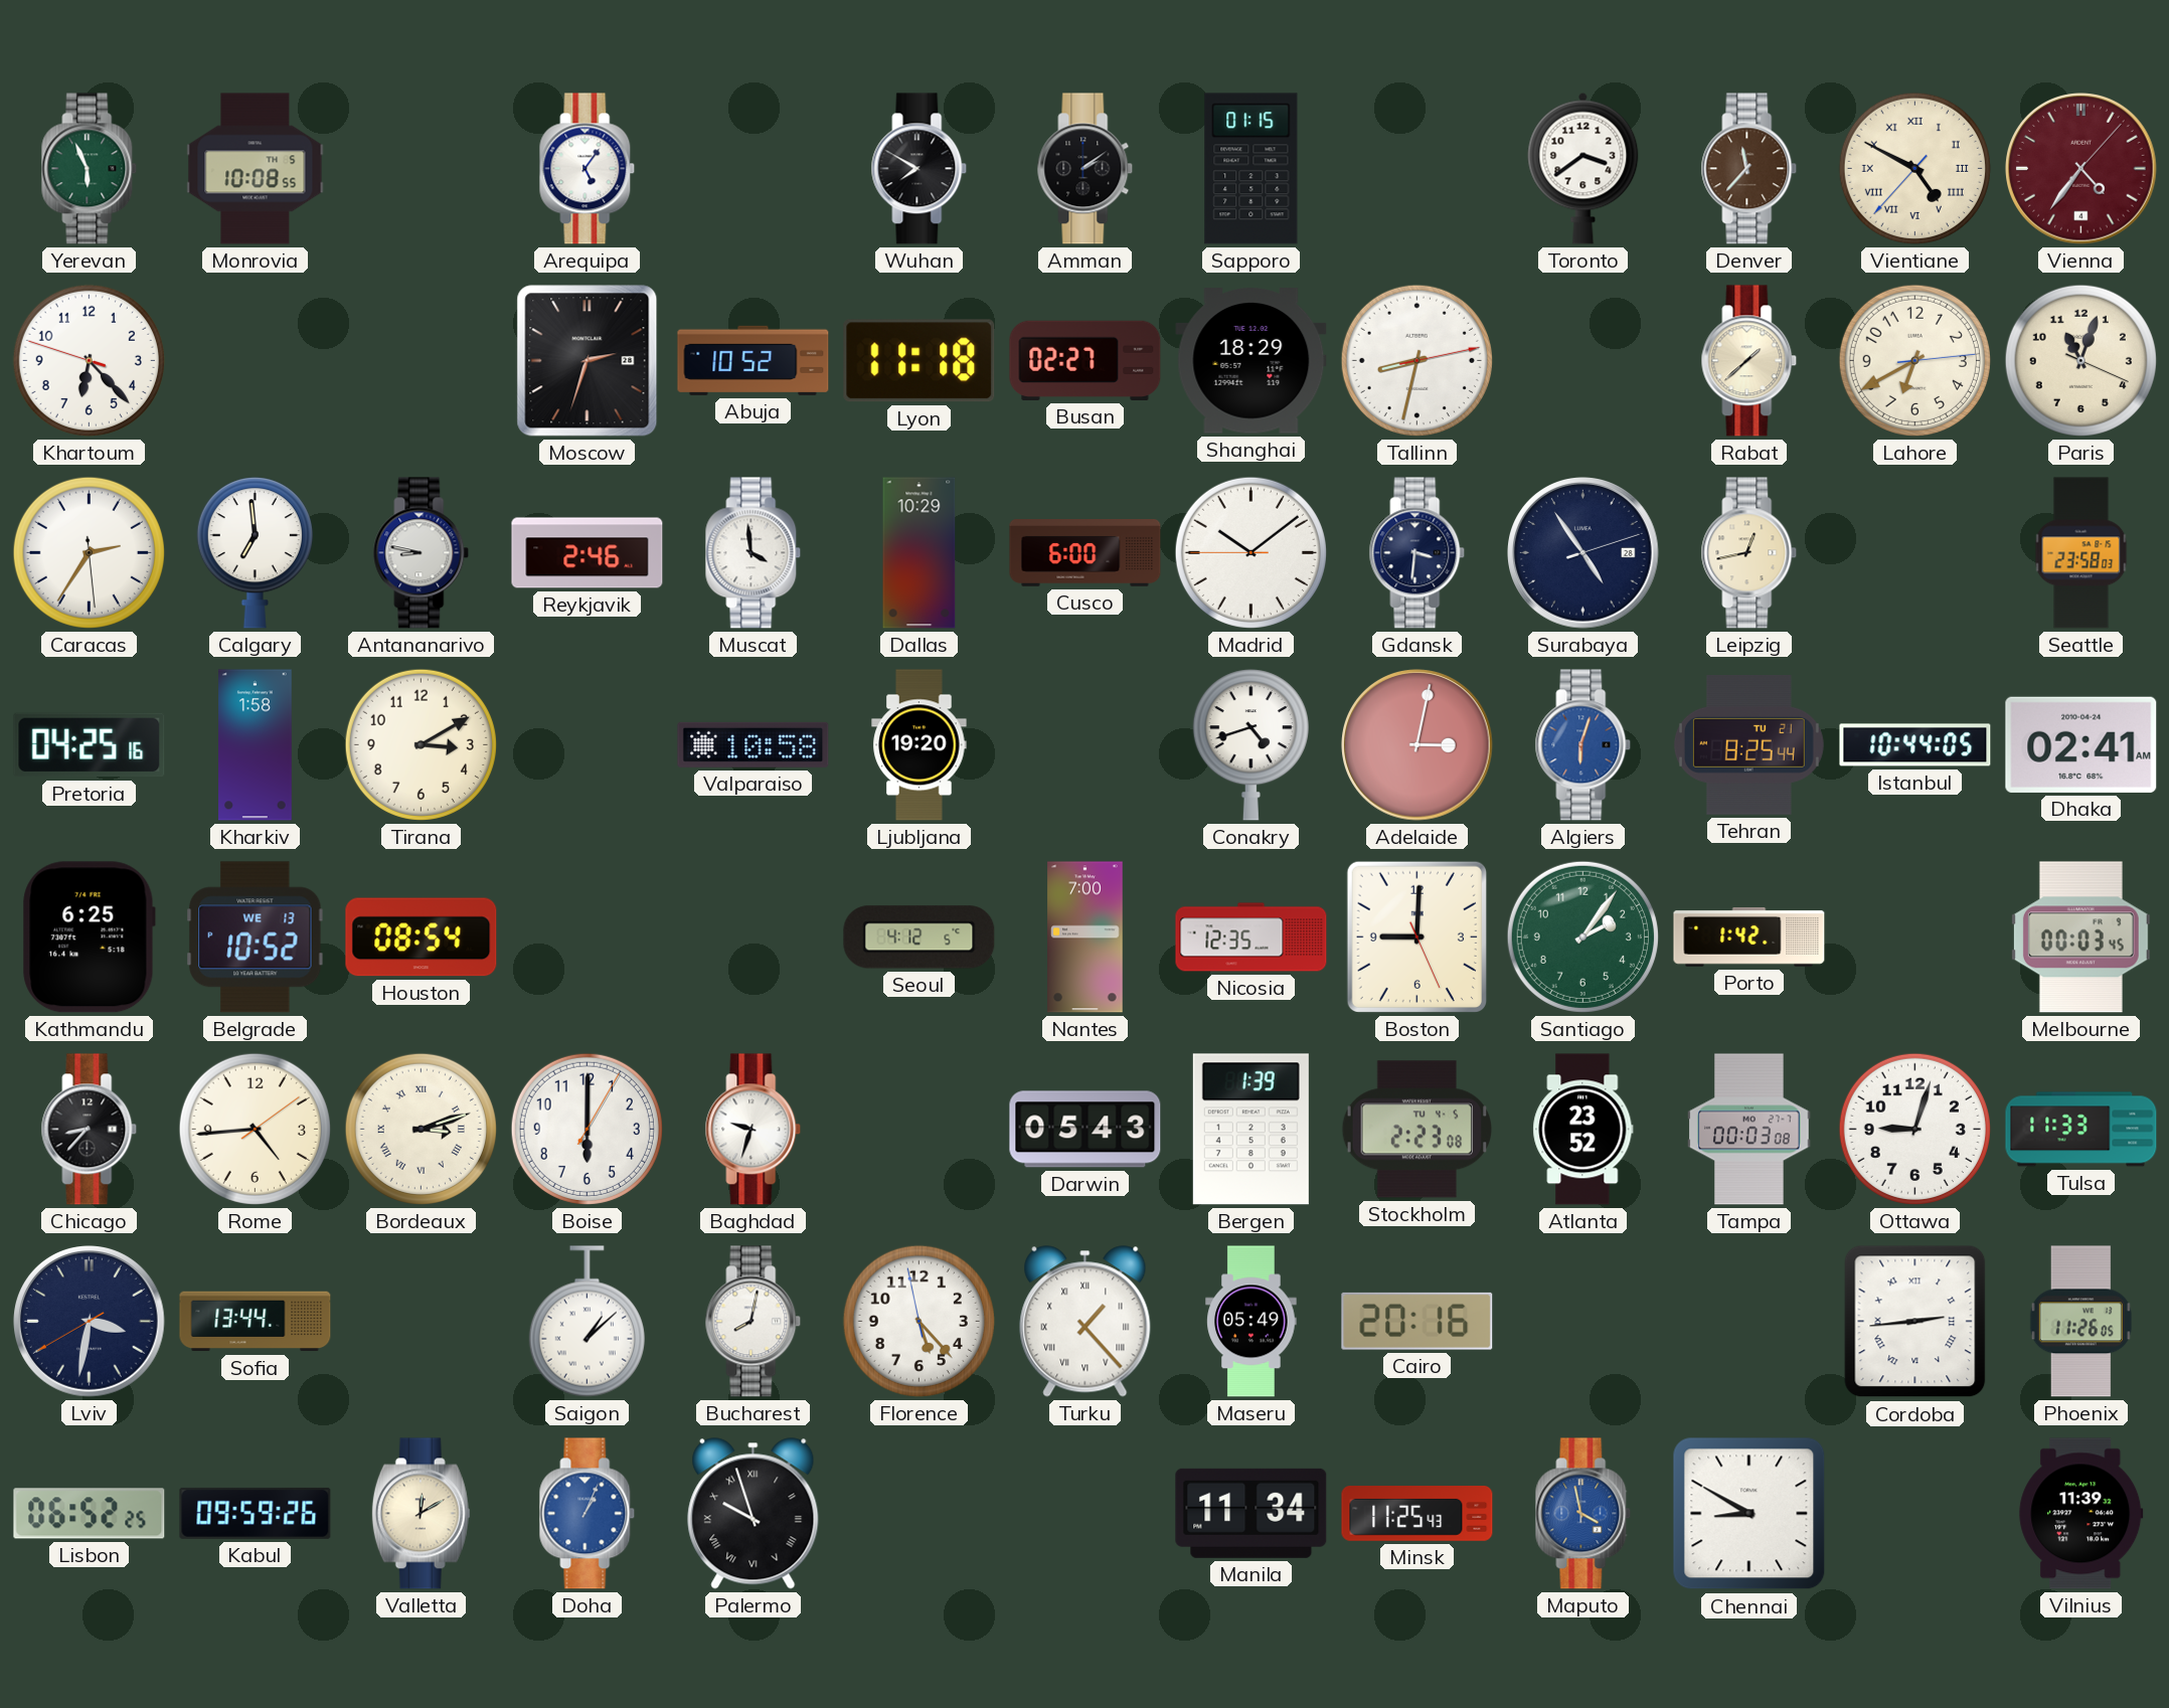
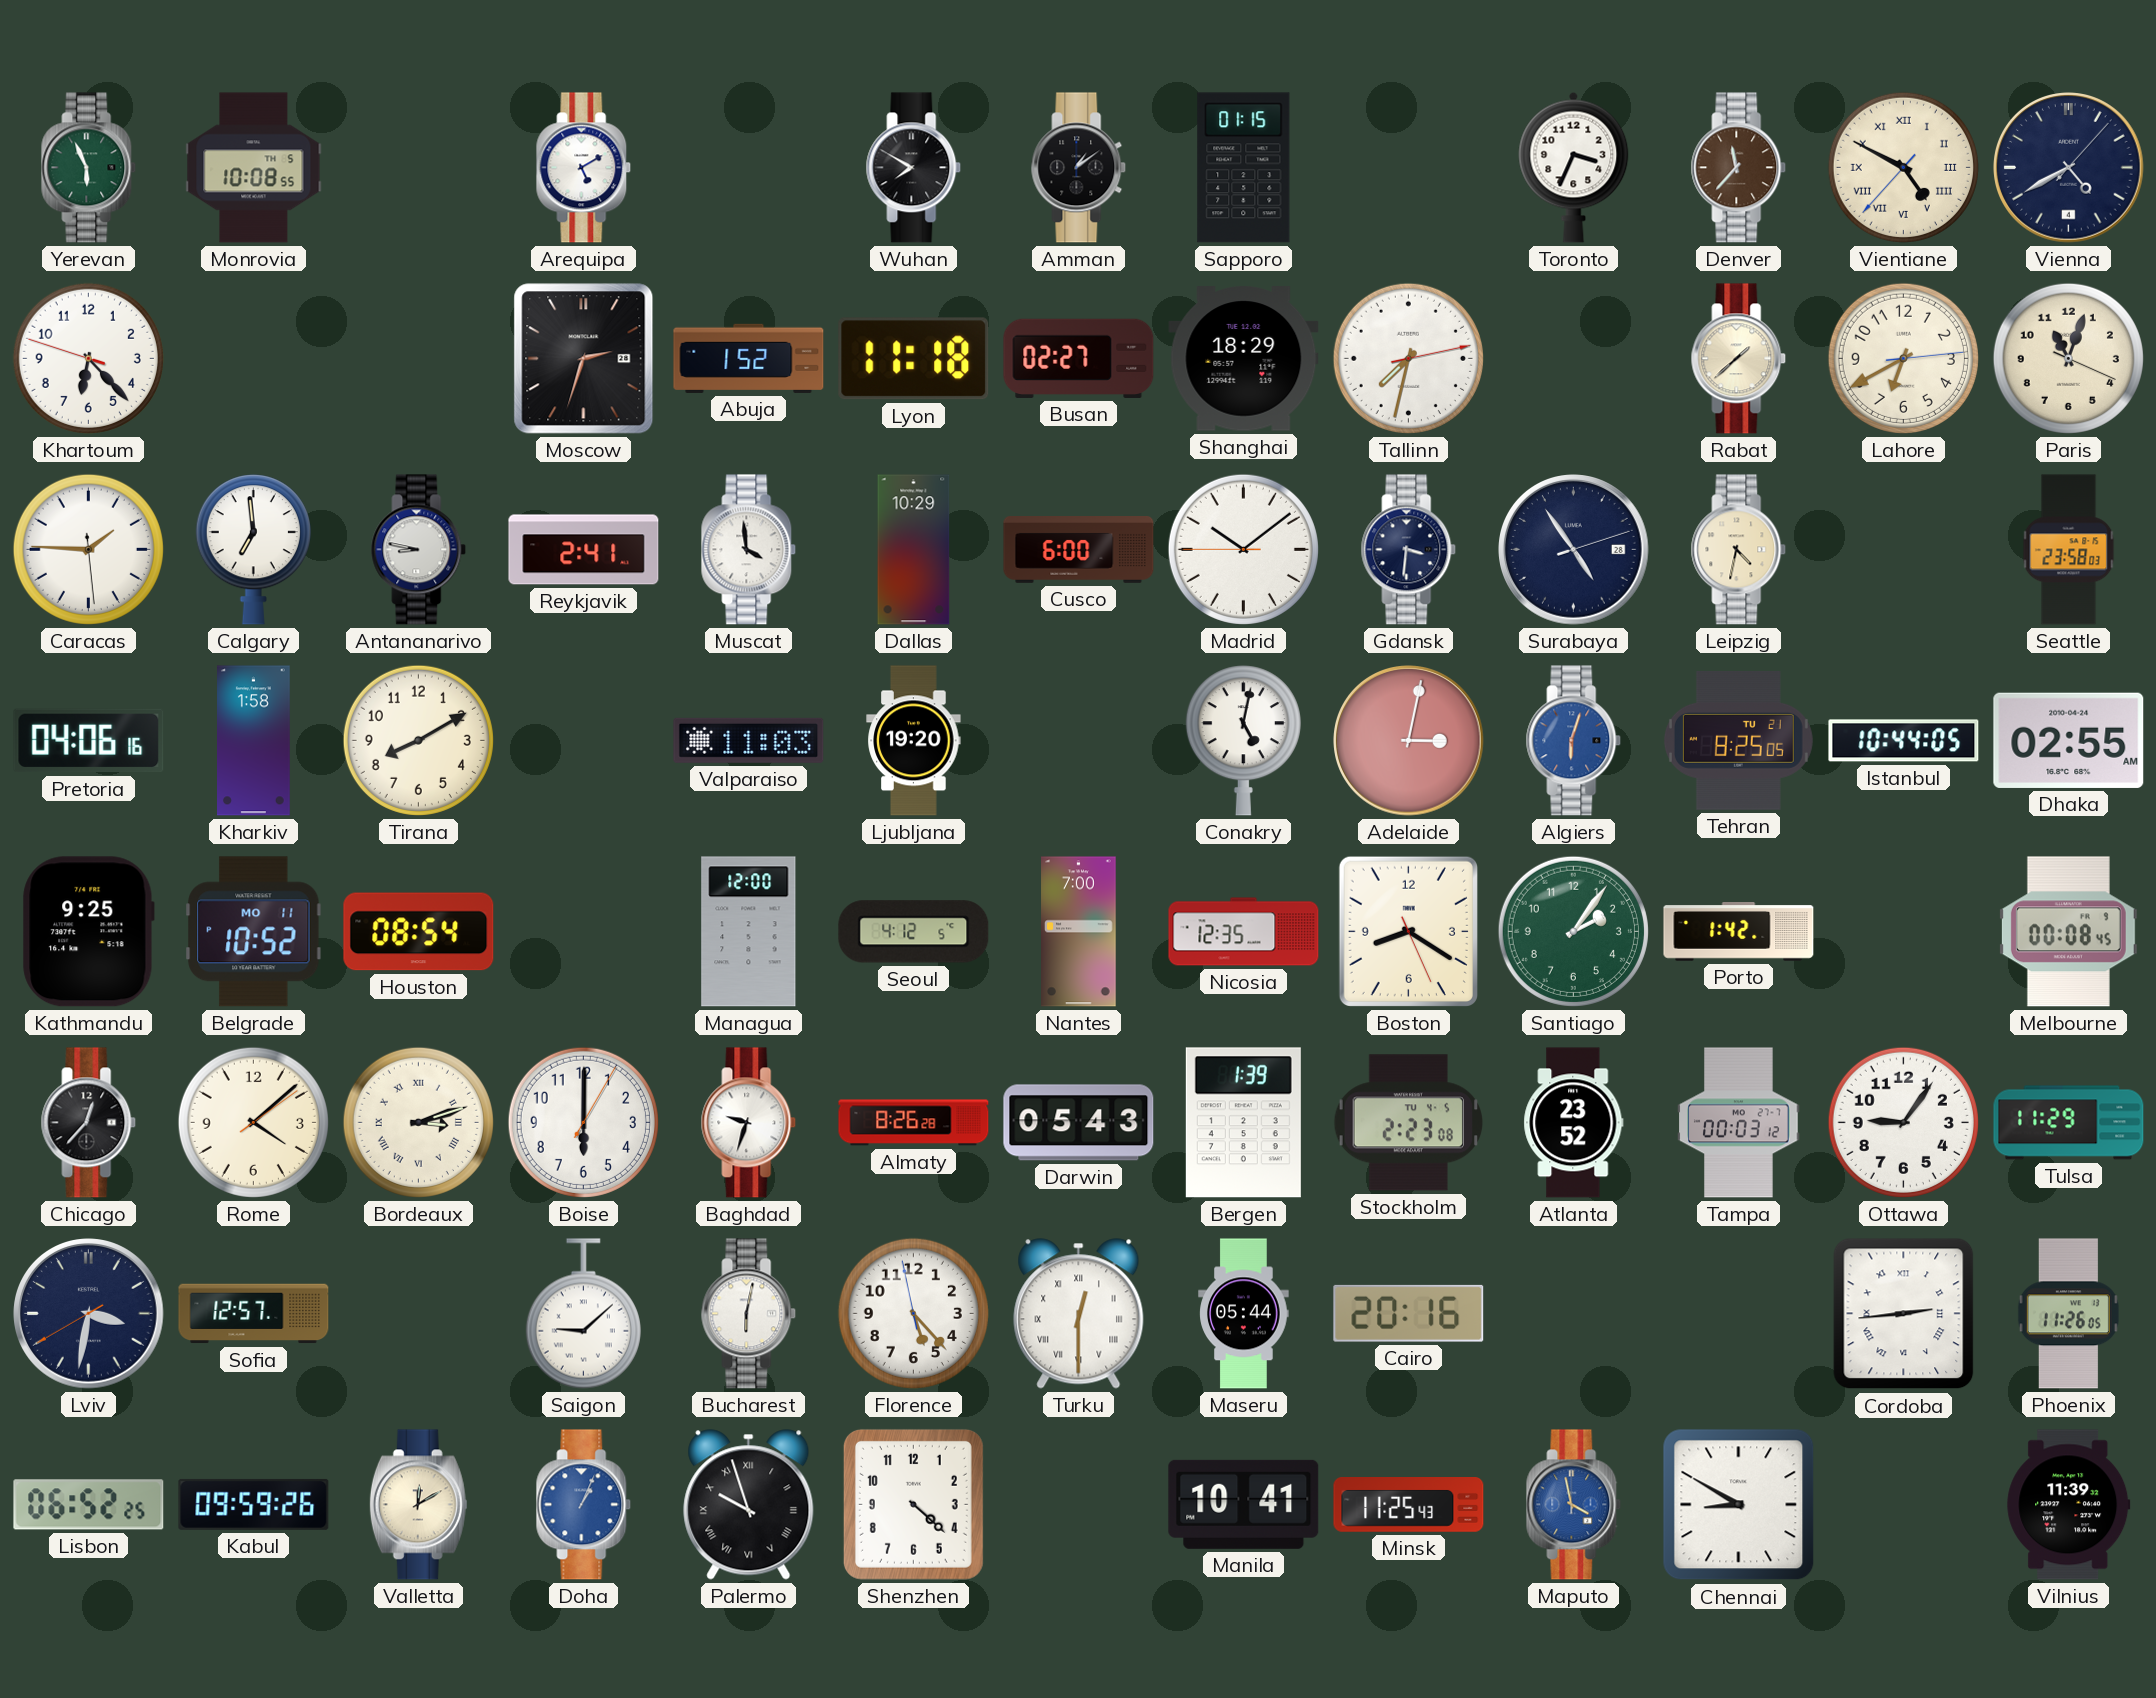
Arequipa: 5:06 -> 5:10 (584, 168)
Amman: 2:09 -> 1:09 (1079, 168)
Toronto: 3:39 -> 3:34 (1574, 167)
Vienna: 4:36 -> 4:40 (2069, 168)
Vienna dial: burgundy -> navy (2069, 168)
Abuja: 10:52 -> 1:52 (749, 358)
Tallinn: 8:32 -> 7:32 (1408, 358)
Caracas: 2:35 -> 1:45 (88, 549)
Reykjavik: 2:46 -> 2:41 (584, 550)
Leipzig: 12:43 -> 4:32 (1739, 550)
Pretoria: 04:25 -> 04:06 (89, 741)
Tirana: 3:10 -> 8:10 (418, 740)
Valparaiso: 10:58 -> 11:03 (749, 740)
Conakry: 4:42 -> 5:02 (1243, 741)
Tehran: 8:25:44 -> 8:25:05 (1738, 740)
Dhaka: 02:41 -> 02:55 (2069, 740)
Kathmandu: 6:25 -> 9:25 (88, 932)
Belgrade date: WE 13 -> MO 11 (254, 932)
Managua: none -> 12:00 (749, 932)
Boston: 9:00 -> 8:20 (1408, 931)
Melbourne: 00:03 -> 00:08 (2068, 932)
Chicago: 8:37 -> 12:37 (89, 1123)
Rome: 4:44 -> 4:08 (253, 1122)
Almaty: none -> 8:26 (914, 1123)
Tampa: 00:03:08 -> 00:03:12 (1739, 1123)
Ottawa: 9:03 -> 9:06 (1903, 1122)
Tulsa: 11:33 -> 11:29 (2069, 1123)
Sofia: 13:44 -> 12:57 (254, 1314)
Saigon: 1:08 -> 9:08 (583, 1314)
Bucharest: 8:02 -> 6:02 (749, 1314)
Turku: 1:23 -> 12:30 (1079, 1314)
Maseru: 05:49 -> 05:44 (1244, 1314)
Shenzhen: none -> 4:22 (913, 1504)
Manila: 11:34 -> 10:41 (1244, 1504)
